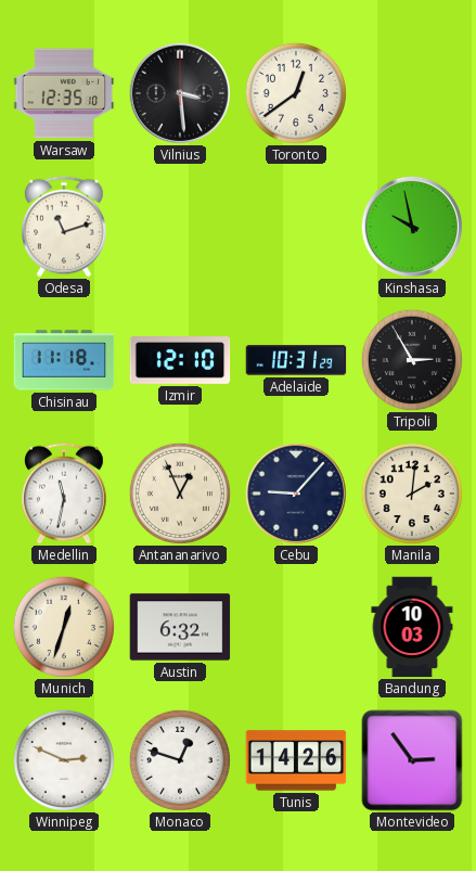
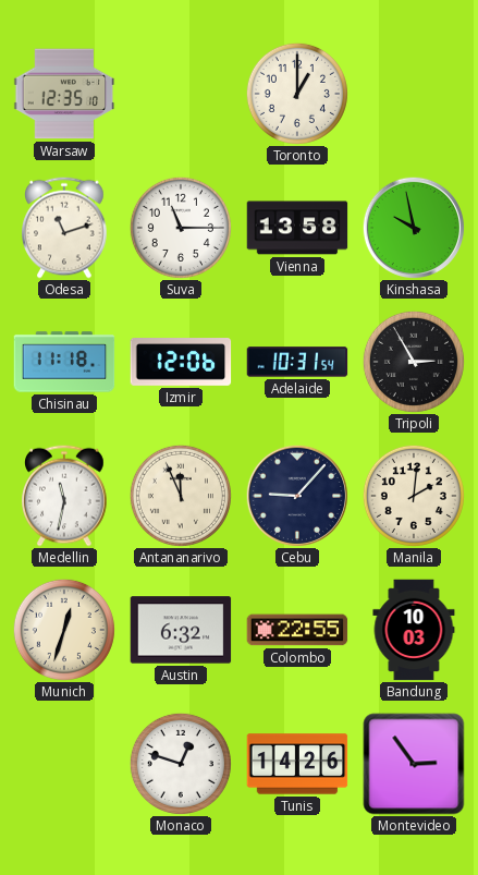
Vilnius: 3:29 -> none (180, 93)
Toronto: 12:39 -> 1:00 (297, 94)
Suva: none -> 11:15 (181, 228)
Vienna: none -> 13:58 (297, 228)
Izmir: 12:10 -> 12:06 (181, 363)
Adelaide: 10:31:29 -> 10:31:54 (297, 362)
Antananarivo: 12:56 -> 11:56 (181, 496)
Colombo: none -> 22:55 (297, 630)
Winnipeg: 2:49 -> none (64, 760)
